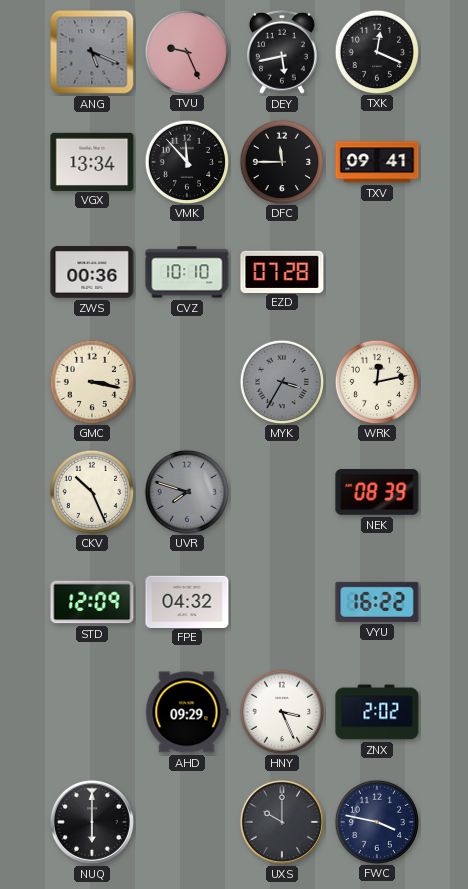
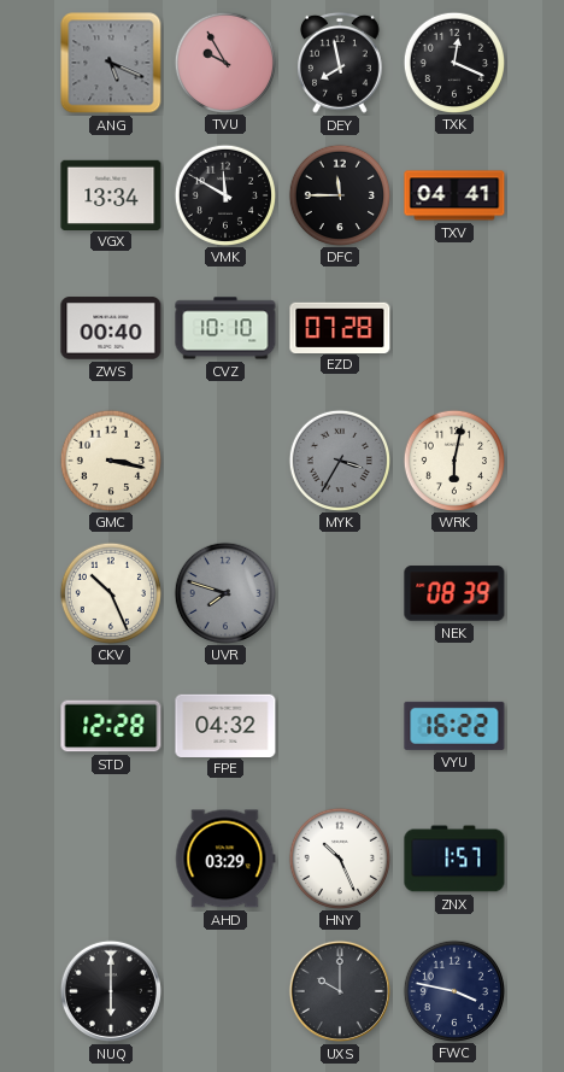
TVU: 9:26 -> 9:55 (224, 61)
DEY: 5:43 -> 7:58 (340, 63)
VMK: 11:53 -> 11:50 (224, 194)
TXV: 09:41 -> 04:41 (454, 195)
ZWS: 00:36 -> 00:40 (111, 328)
WRK: 12:13 -> 6:02 (453, 459)
STD: 12:09 -> 12:28 (111, 726)
AHD: 09:29 -> 03:29 (225, 859)
HNY: 3:26 -> 10:26 (339, 857)
ZNX: 2:02 -> 1:57 (454, 859)
